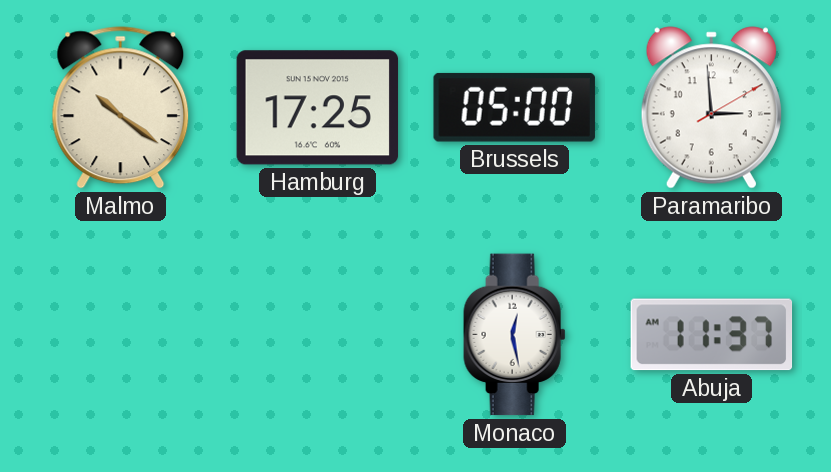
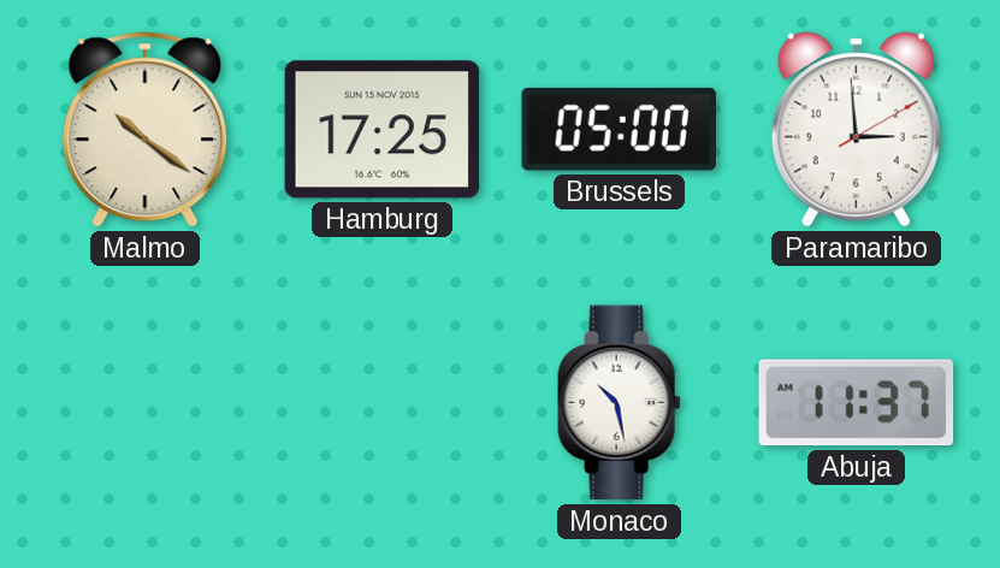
Monaco: 12:28 -> 10:28 (620, 403)
